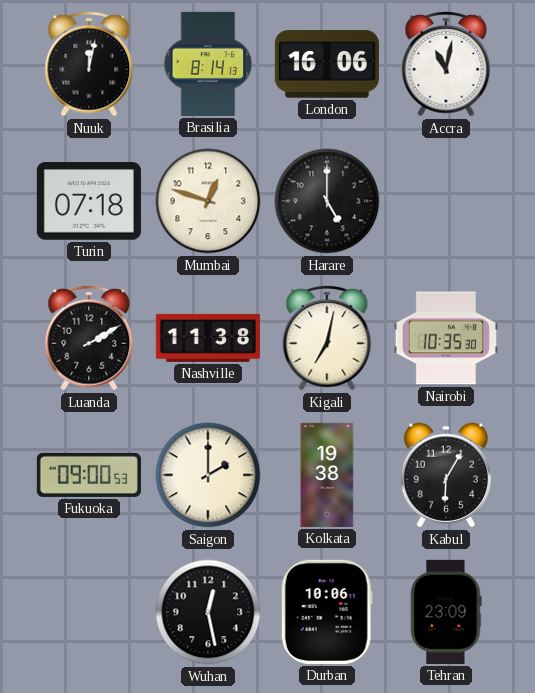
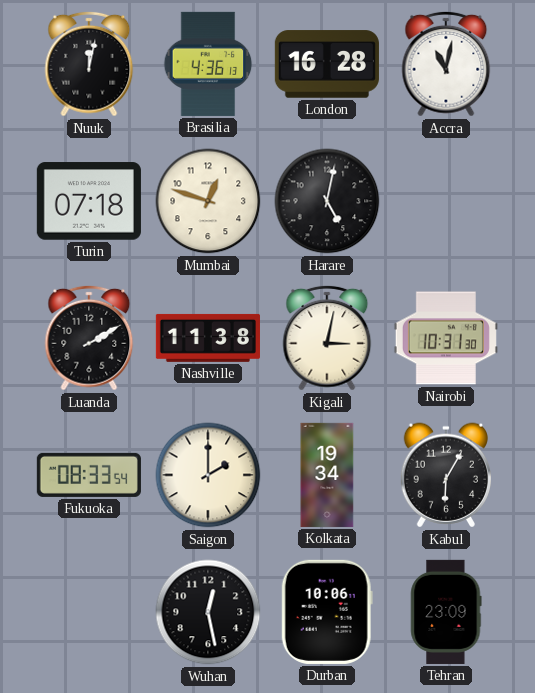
Brasilia: 8:14 -> 4:36 (208, 64)
London: 16:06 -> 16:28 (327, 64)
Harare: 5:00 -> 5:02 (327, 201)
Kigali: 7:02 -> 3:02 (327, 338)
Nairobi: 10:35 -> 10:31 (446, 338)
Fukuoka: 09:00 -> 08:33 (89, 475)
Kolkata: 19:38 -> 19:34 (327, 475)
